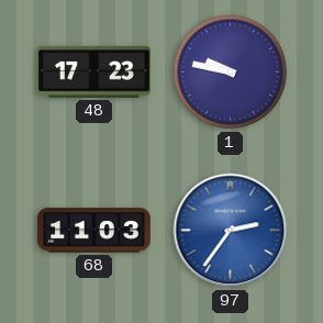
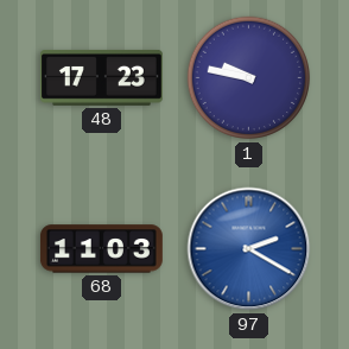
97: 2:36 -> 2:20 (249, 249)
